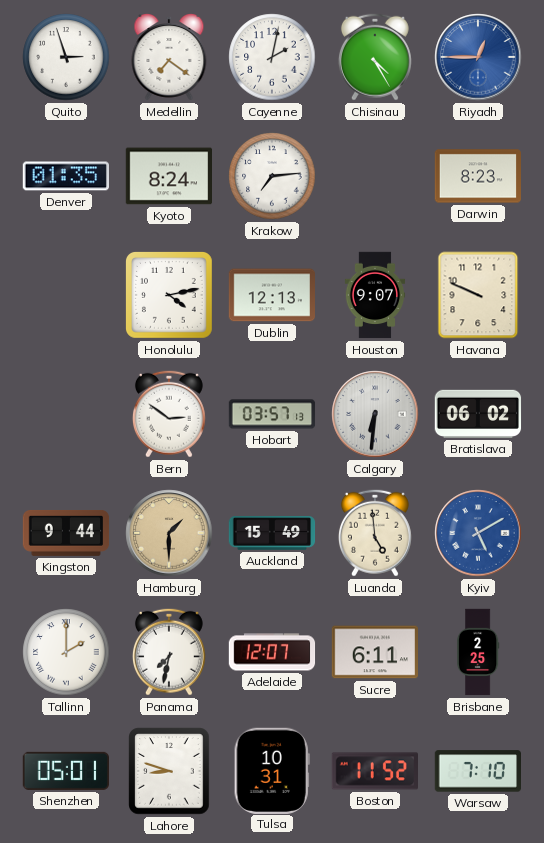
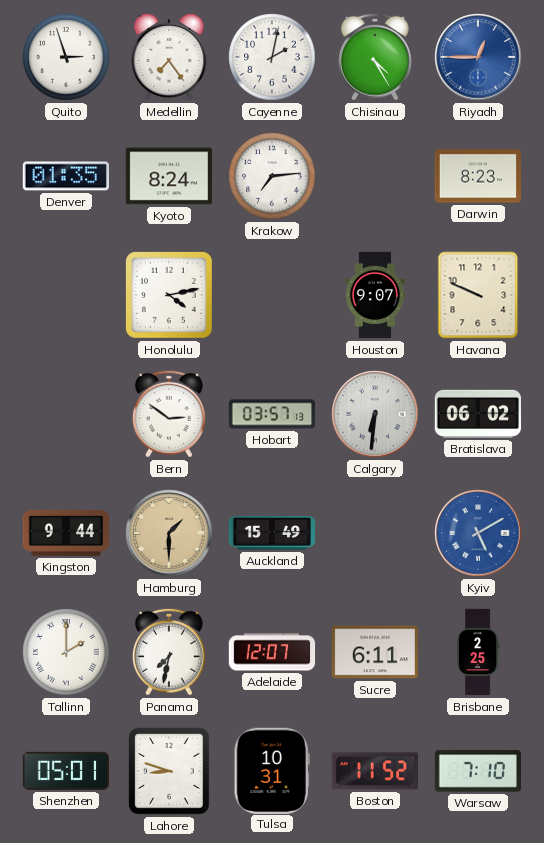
Medellin: 7:21 -> 7:24 (169, 58)
Dublin: 12:13 -> none (272, 295)
Luanda: 4:59 -> none (375, 533)
